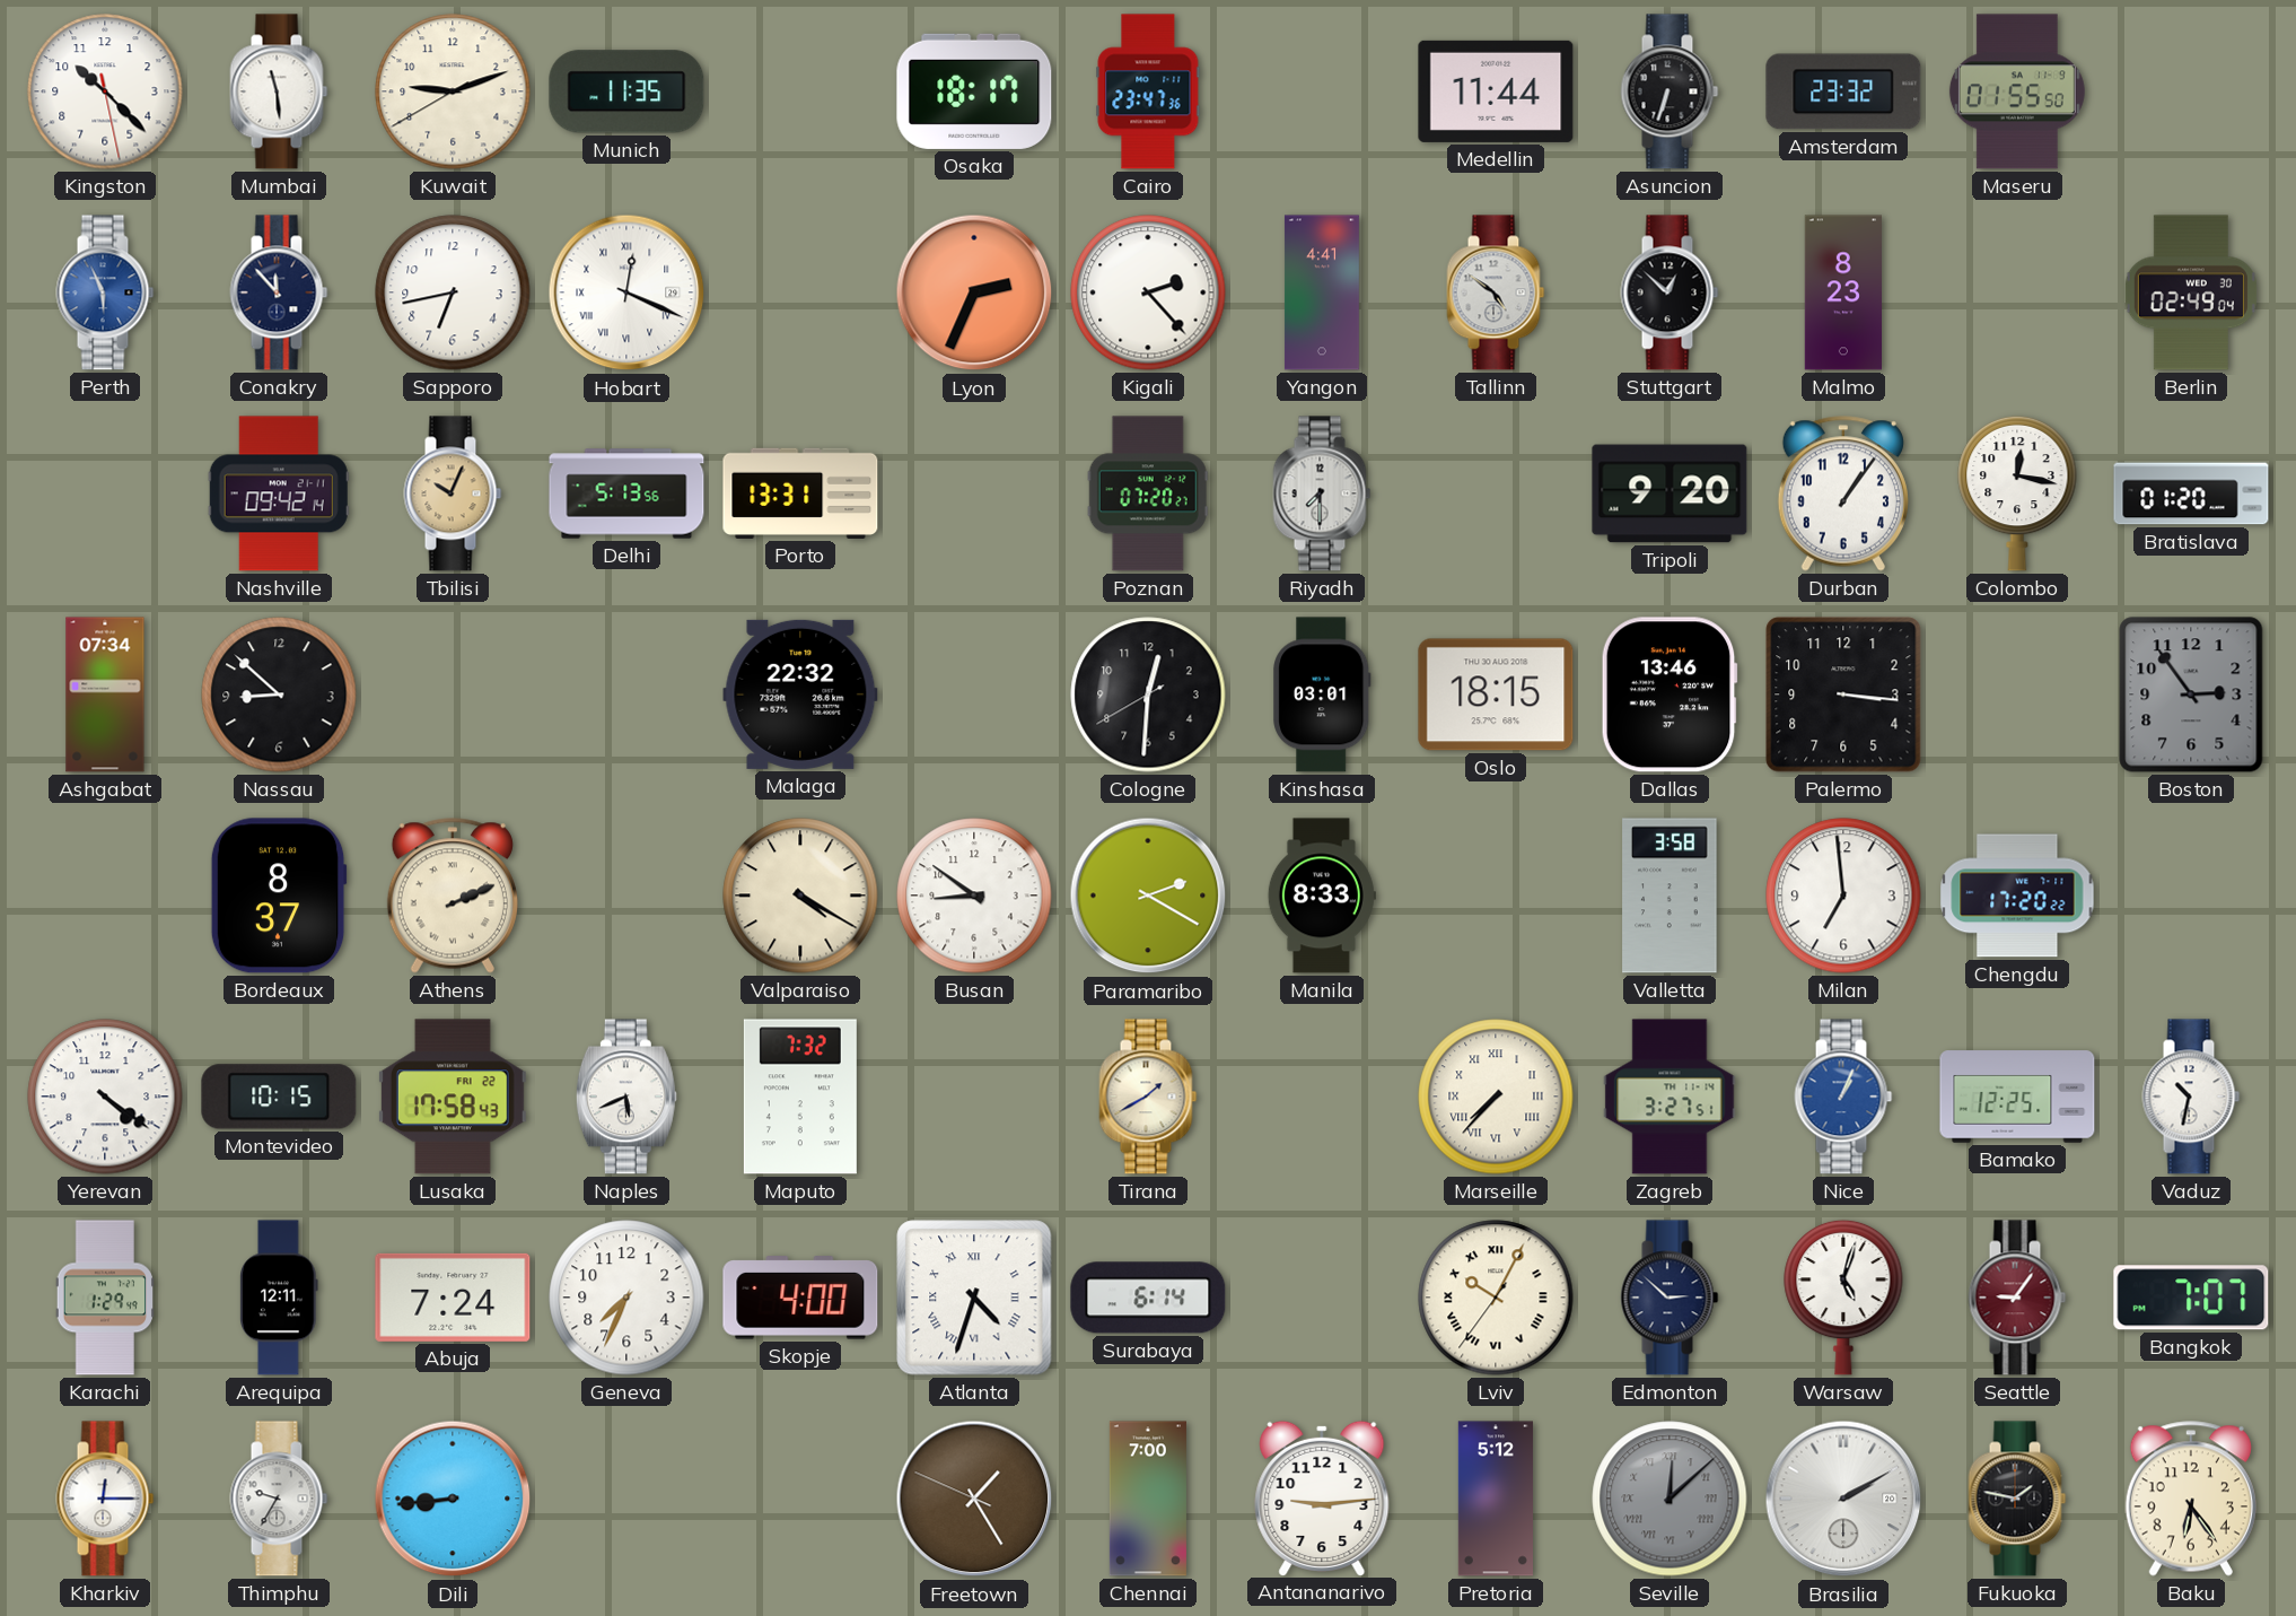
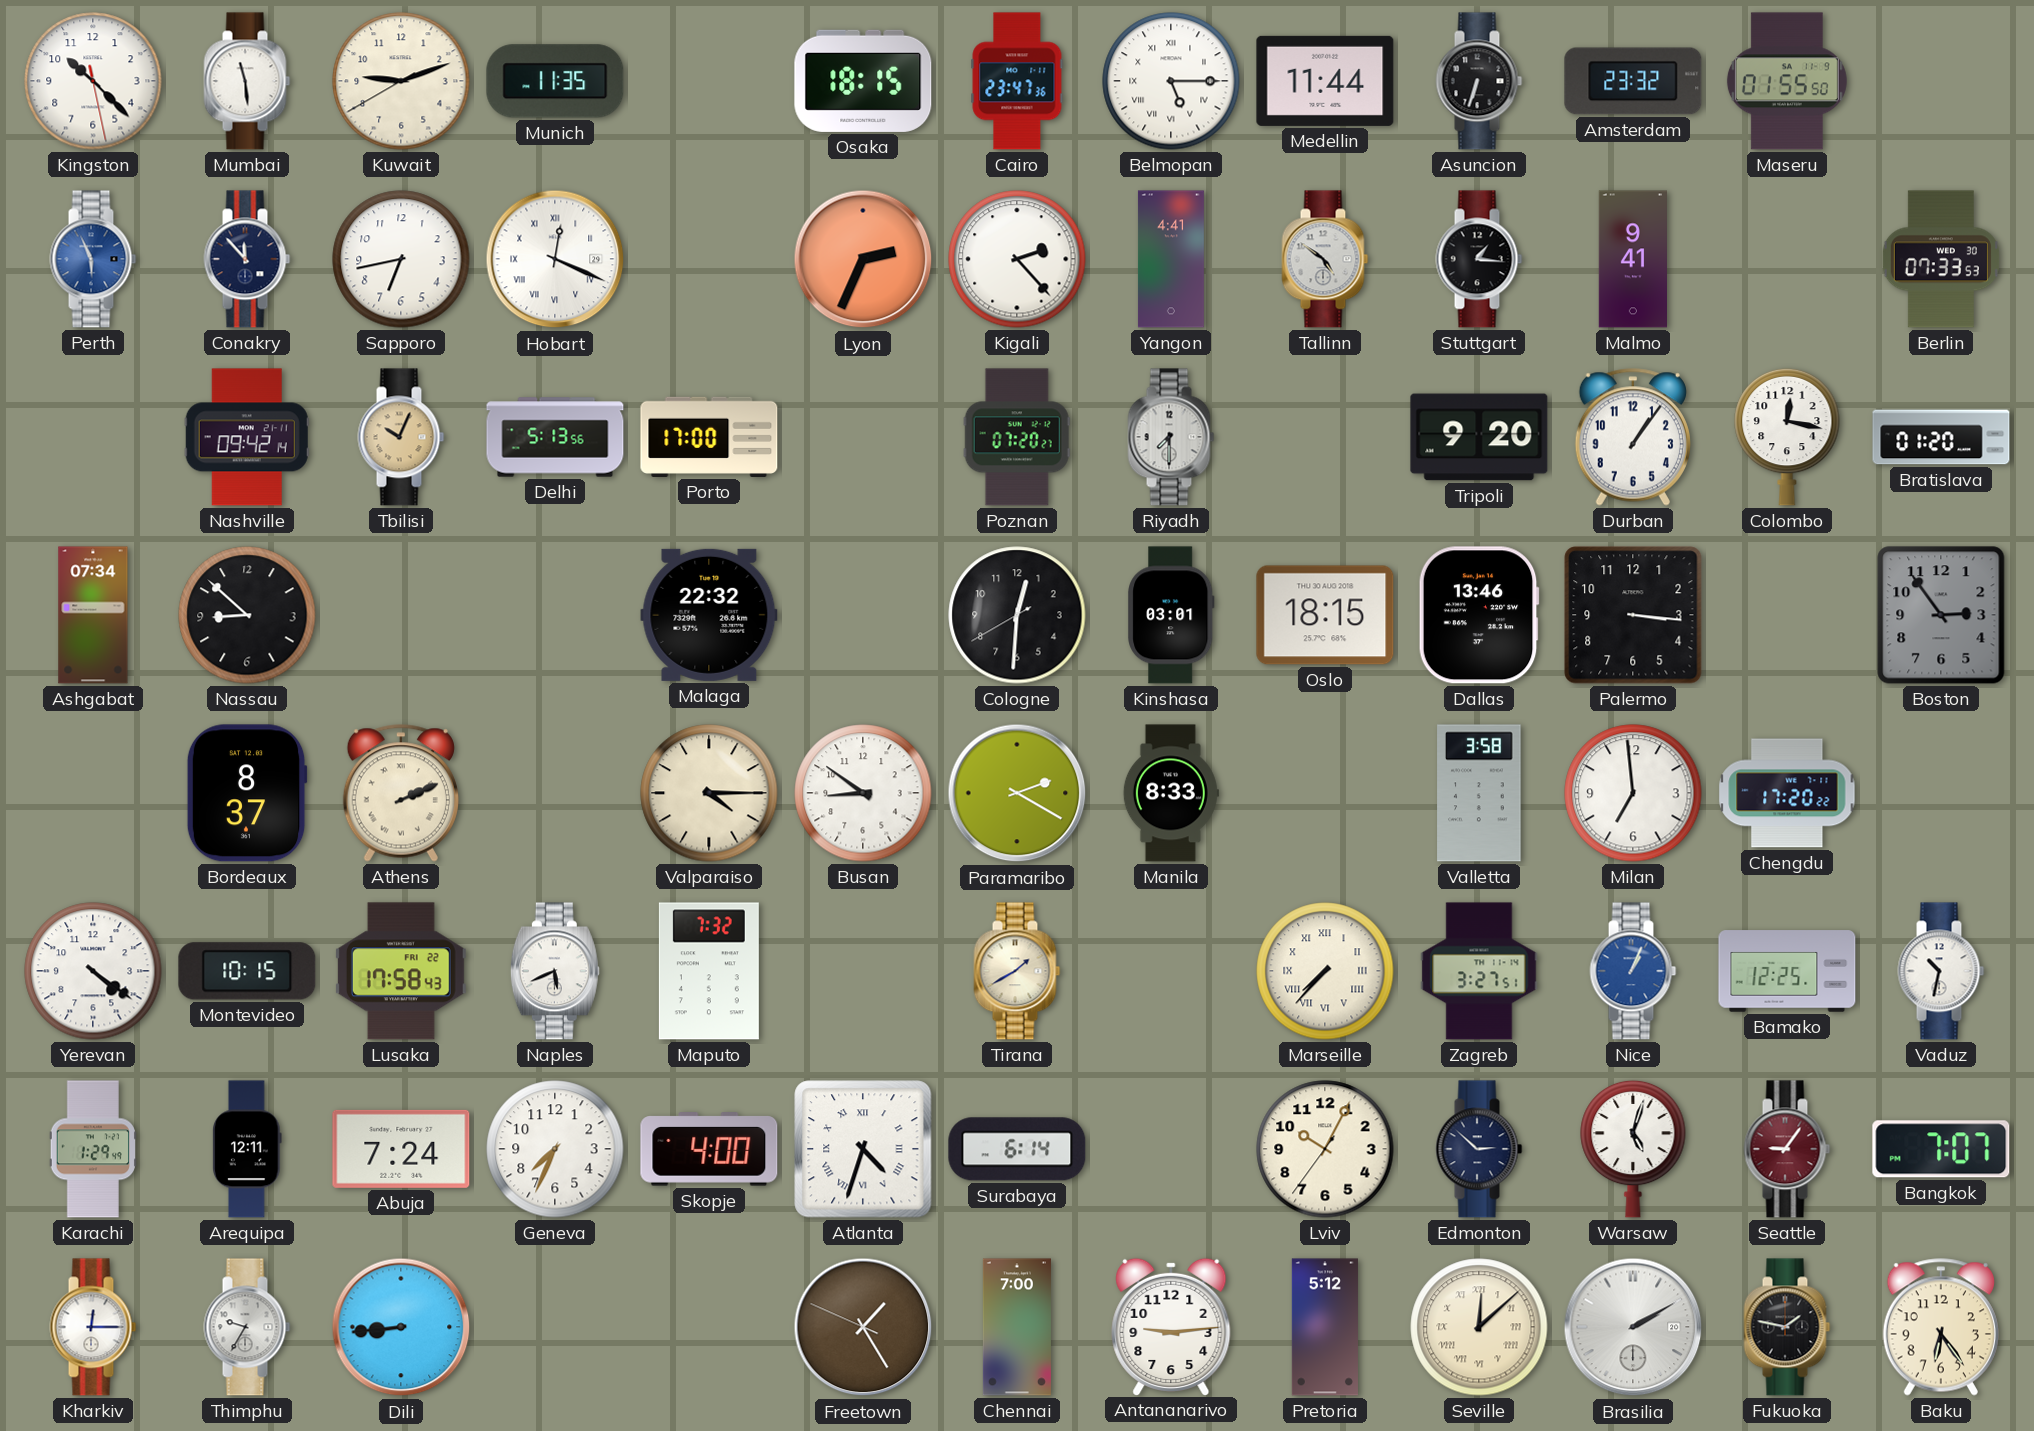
Osaka: 18:17 -> 18:15 (863, 81)
Belmopan: none -> 5:15 (1171, 81)
Stuttgart: 12:52 -> 1:16 (1479, 259)
Malmo: 8:23 -> 9:41 (1632, 259)
Berlin: 02:49 -> 07:33 (1941, 259)
Porto: 13:31 -> 17:00 (709, 437)
Valparaiso: 4:20 -> 4:15 (709, 793)
Lviv numerals: Roman -> Arabic (1325, 1149)
Seville dial: grey -> cream (1479, 1327)
